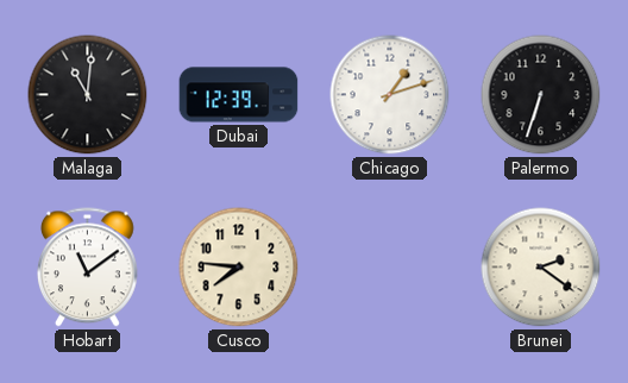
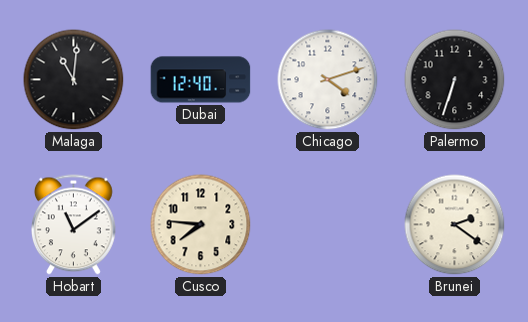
Dubai: 12:39 -> 12:40 (201, 80)
Chicago: 1:12 -> 4:12 (328, 80)
